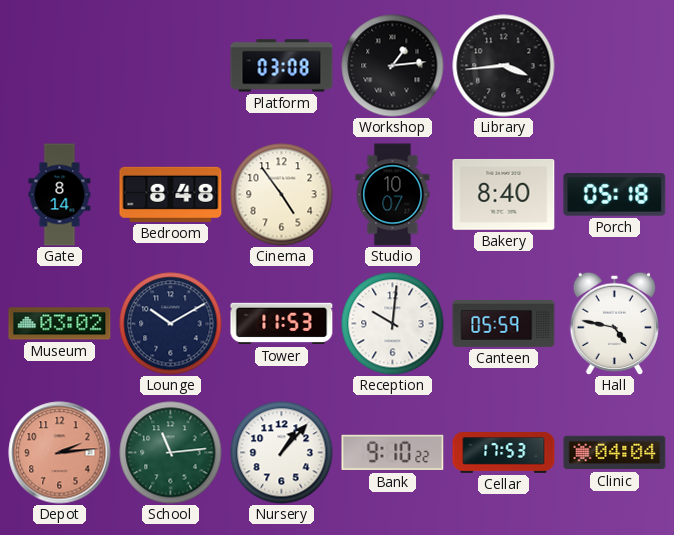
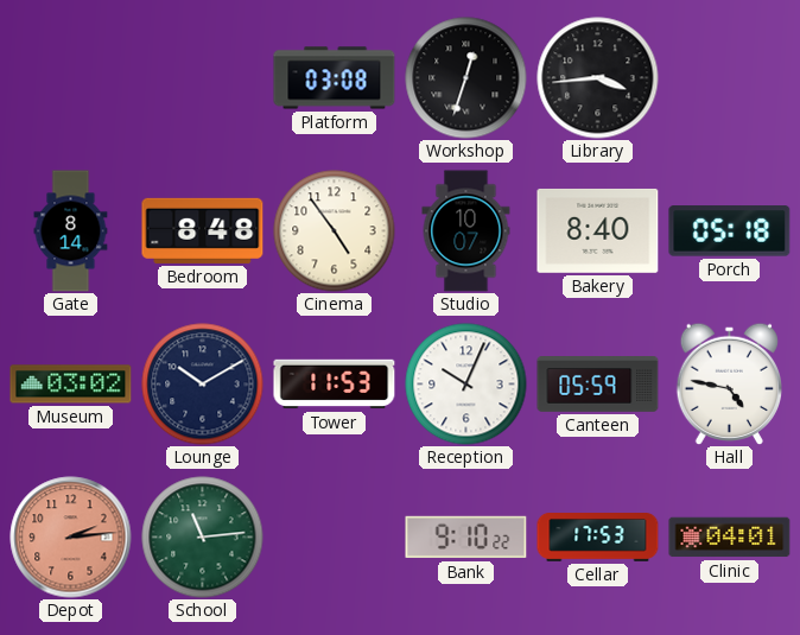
Workshop: 1:14 -> 12:33 (466, 78)
Reception: 10:01 -> 10:04 (466, 385)
Nursery: 1:07 -> none (282, 453)
Clinic: 04:04 -> 04:01 (730, 538)
